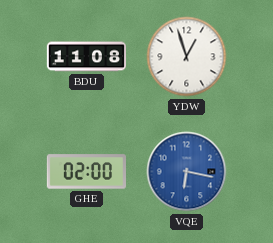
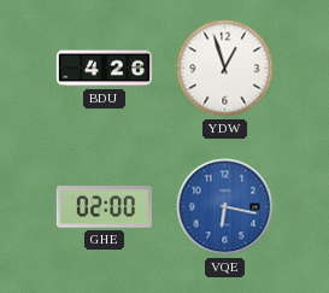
BDU: 11:08 -> 4:26 (104, 69)
